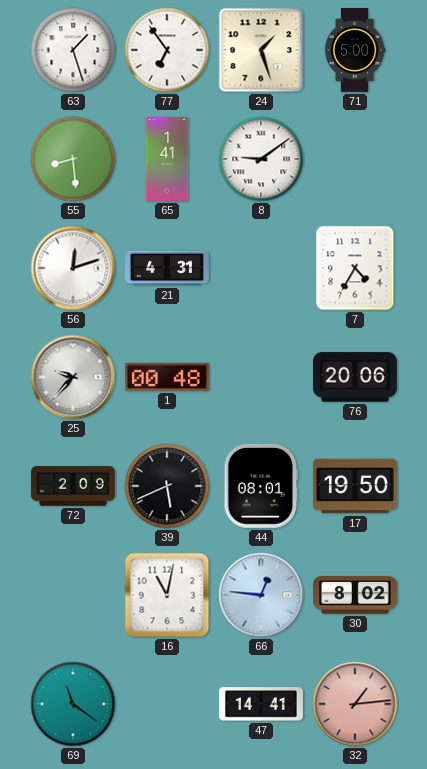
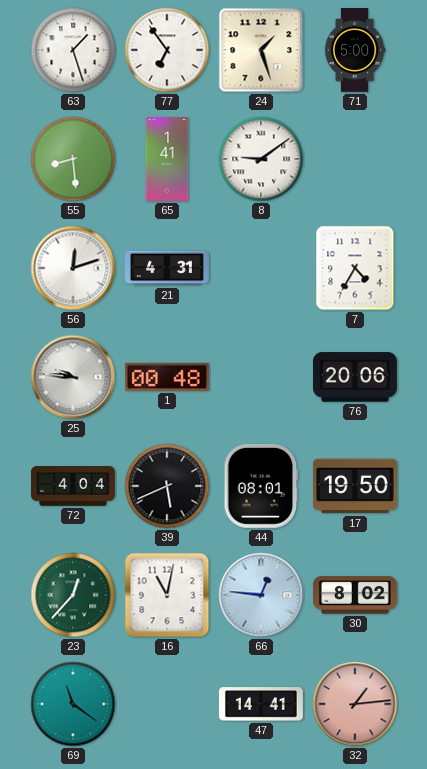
25: 9:37 -> 9:46 (73, 377)
72: 2:09 -> 4:04 (74, 486)
23: none -> 12:37 (73, 595)
